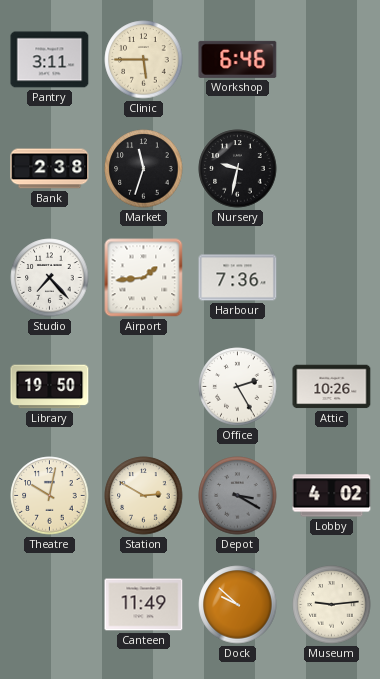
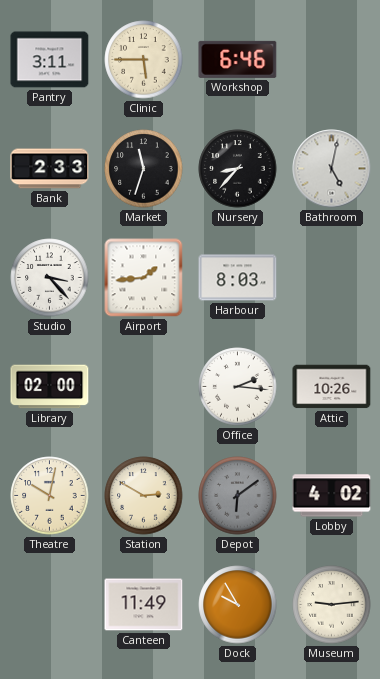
Bank: 2:38 -> 2:33 (50, 169)
Nursery: 9:32 -> 8:37 (238, 169)
Bathroom: none -> 5:02 (332, 169)
Studio: 7:23 -> 3:23 (50, 278)
Harbour: 7:36 -> 8:03 (238, 278)
Library: 19:50 -> 02:00 (50, 387)
Office: 2:25 -> 2:16 (238, 387)
Depot: 3:20 -> 6:09 (238, 496)
Dock: 9:52 -> 9:55 (238, 605)
